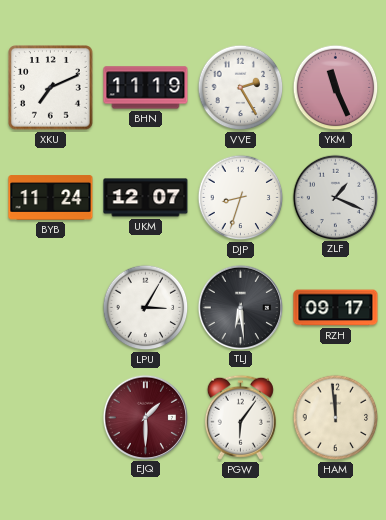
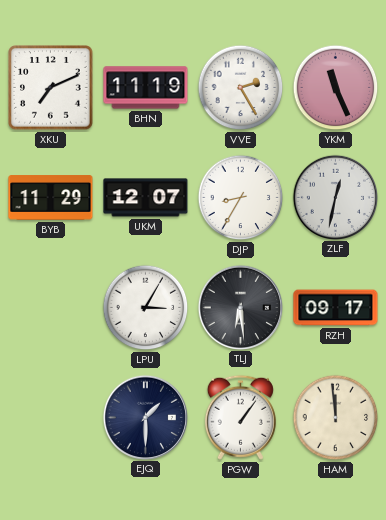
BYB: 11:24 -> 11:29 (51, 198)
DJP: 8:33 -> 8:35 (241, 198)
ZLF: 1:19 -> 12:32 (335, 197)
EJQ dial: burgundy -> navy (145, 417)
PGW: 6:06 -> 1:06 (240, 417)
